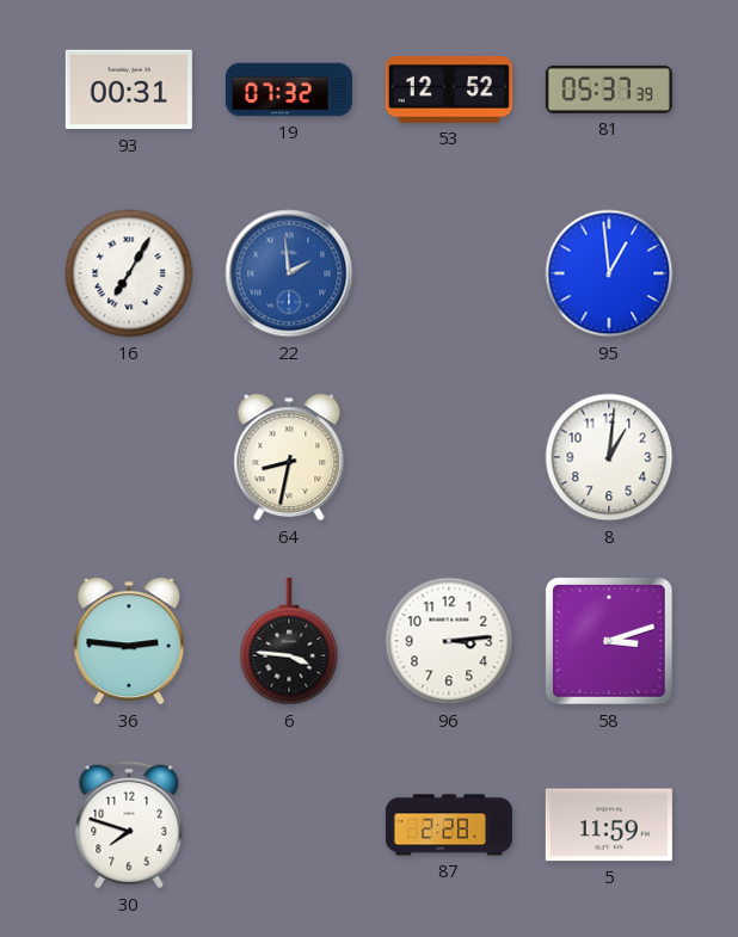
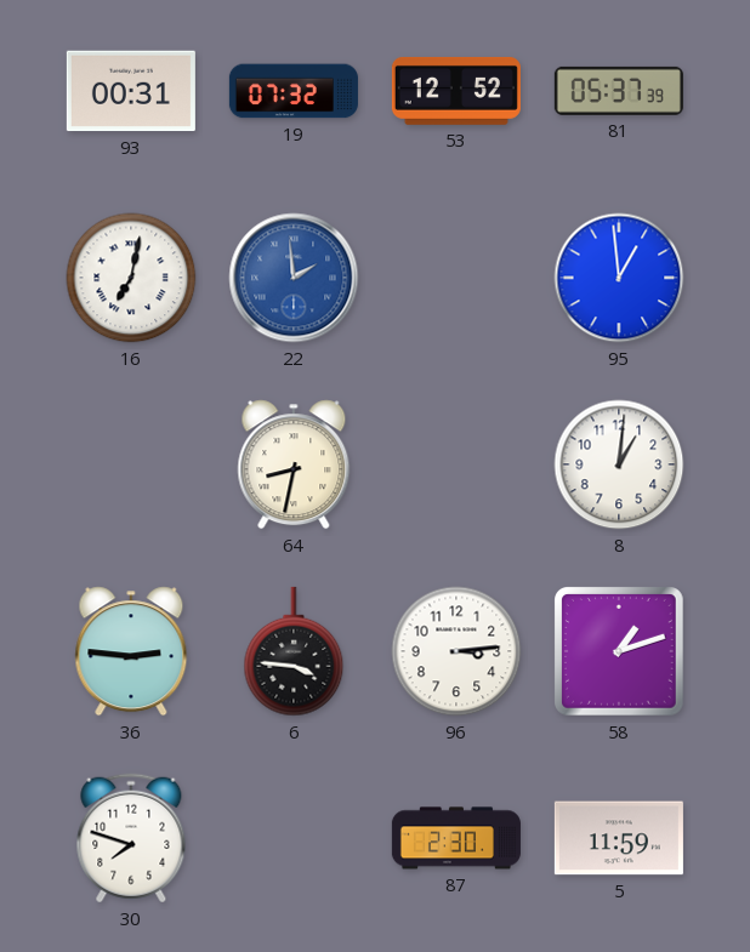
16: 7:05 -> 7:02 (131, 278)
58: 3:12 -> 1:12 (620, 652)
87: 2:28 -> 2:30 (456, 838)
